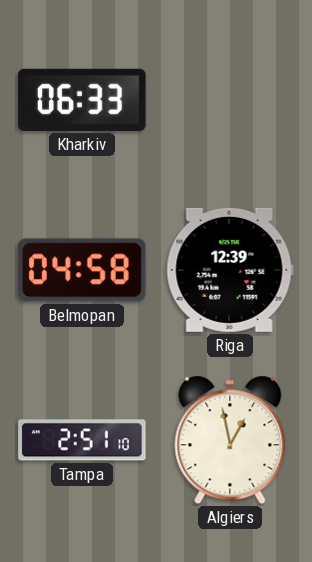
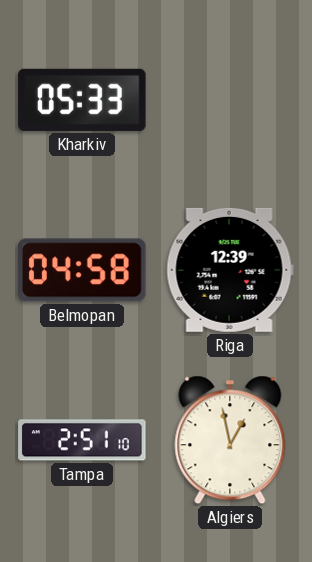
Kharkiv: 06:33 -> 05:33 (82, 100)
